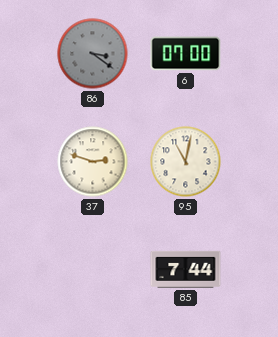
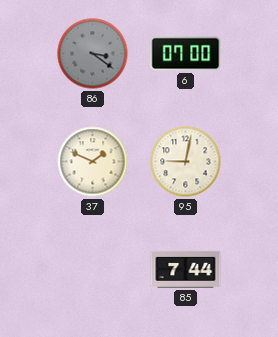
37: 2:48 -> 1:49 (93, 162)
95: 11:02 -> 9:02 (186, 162)
